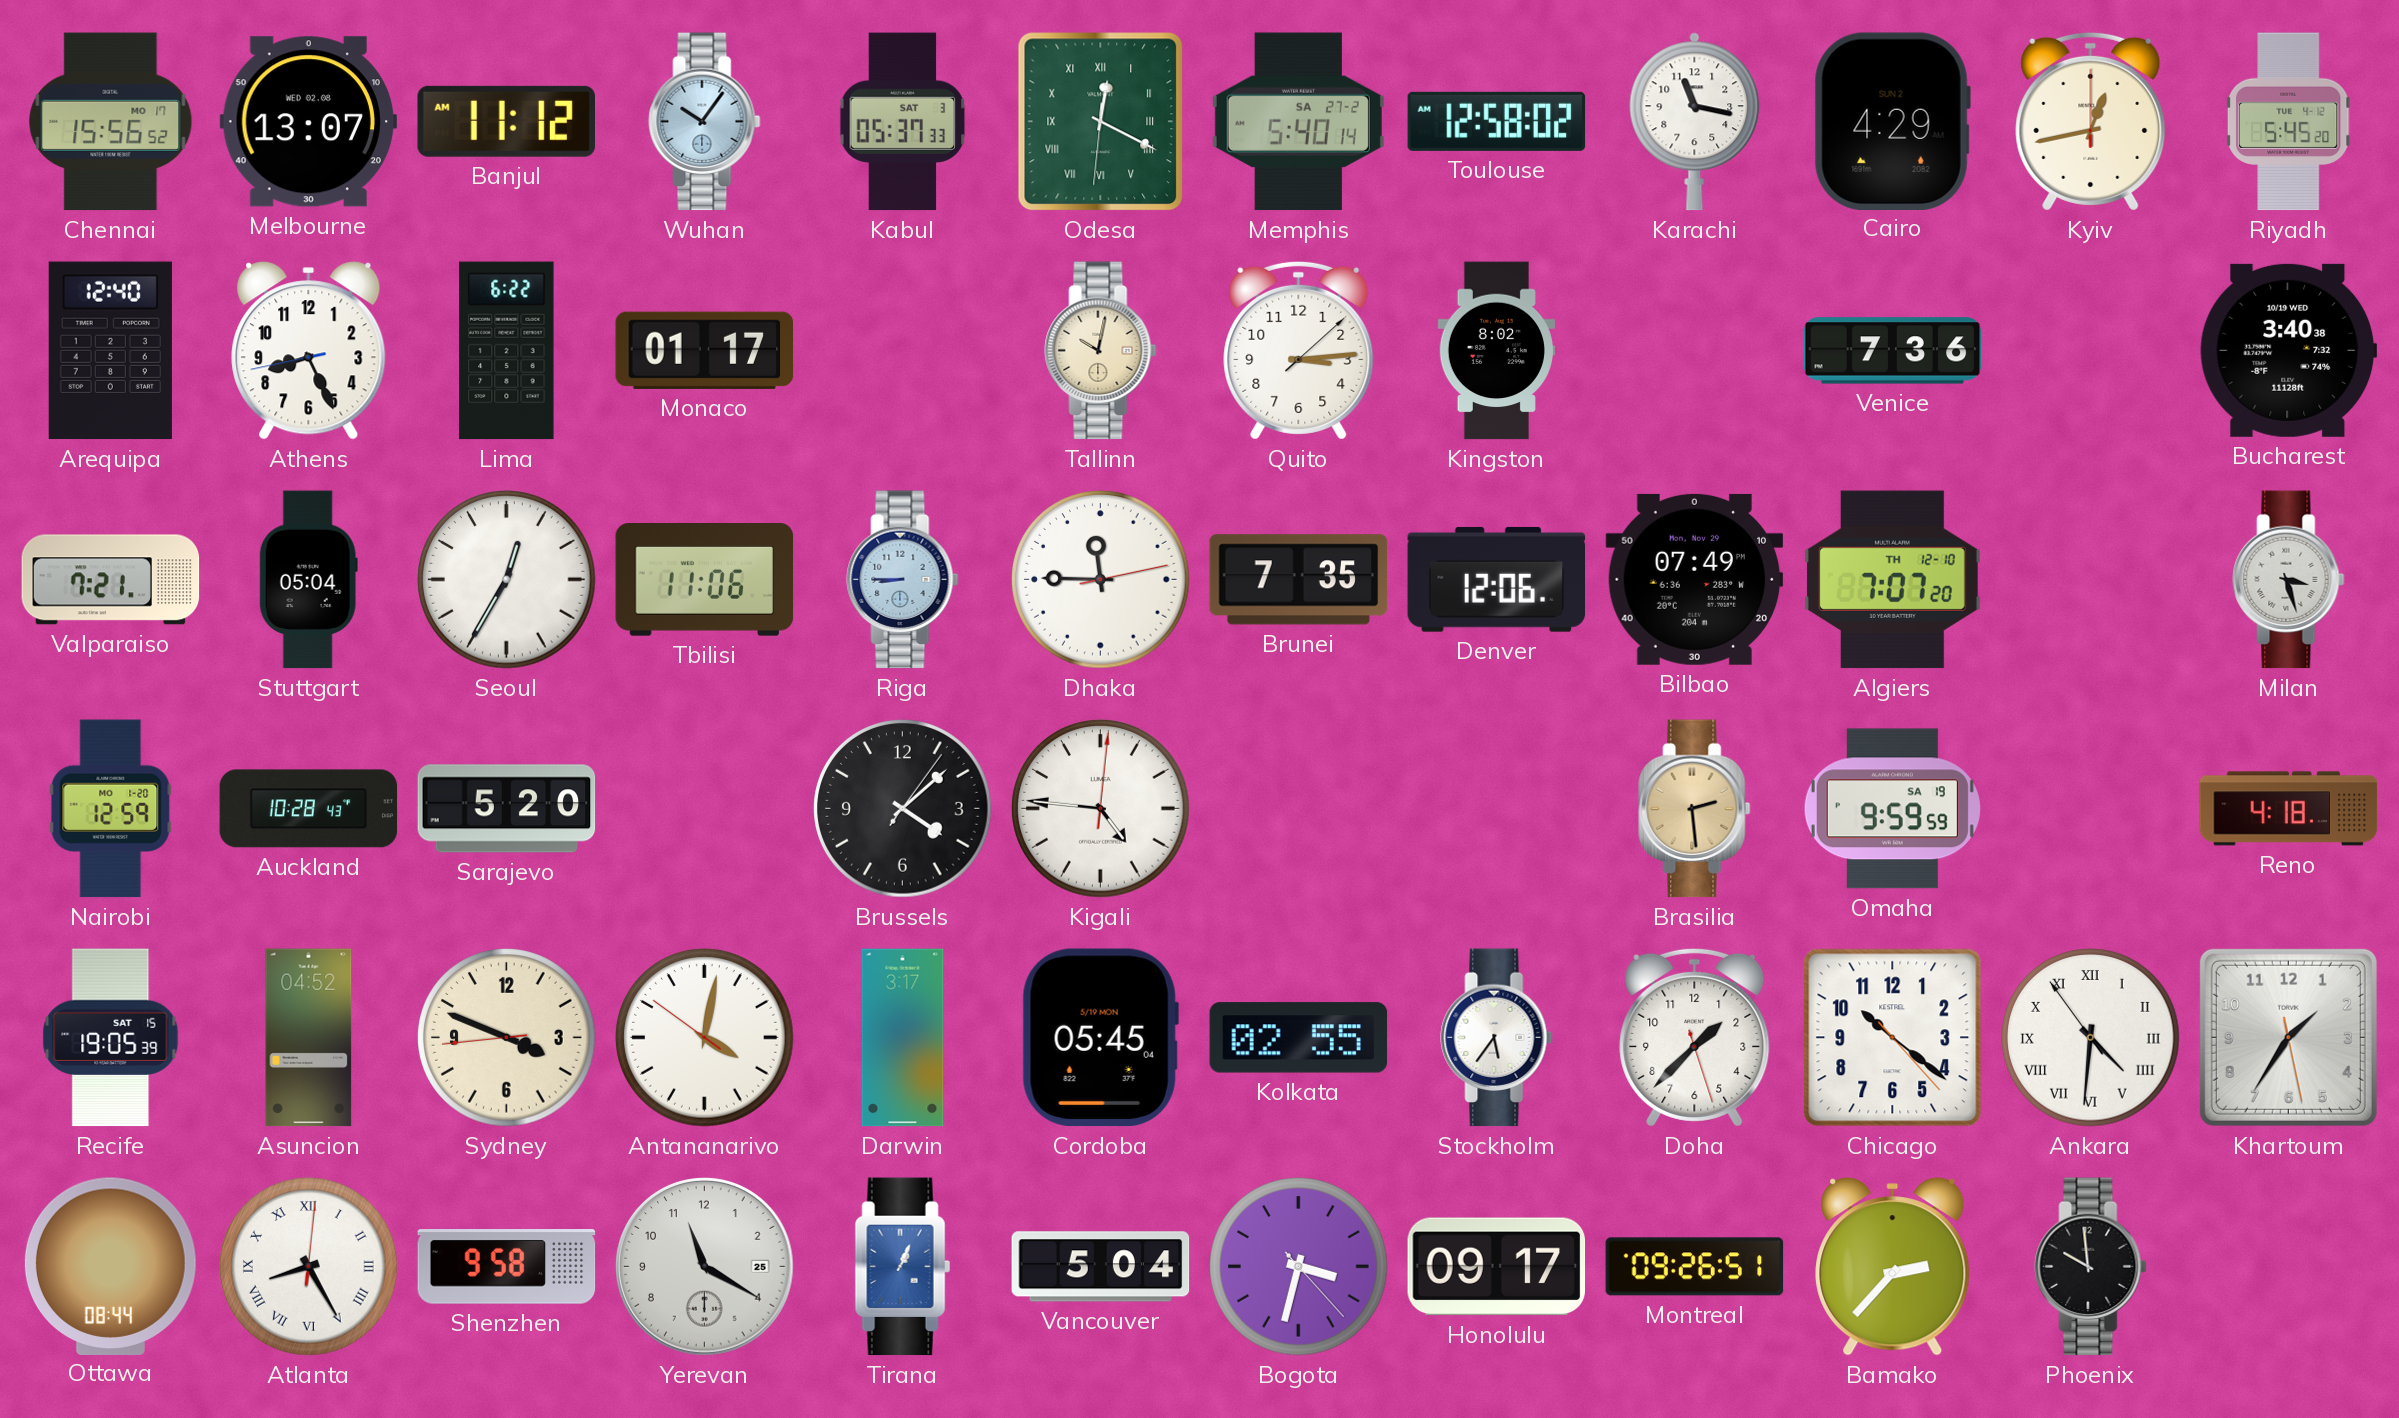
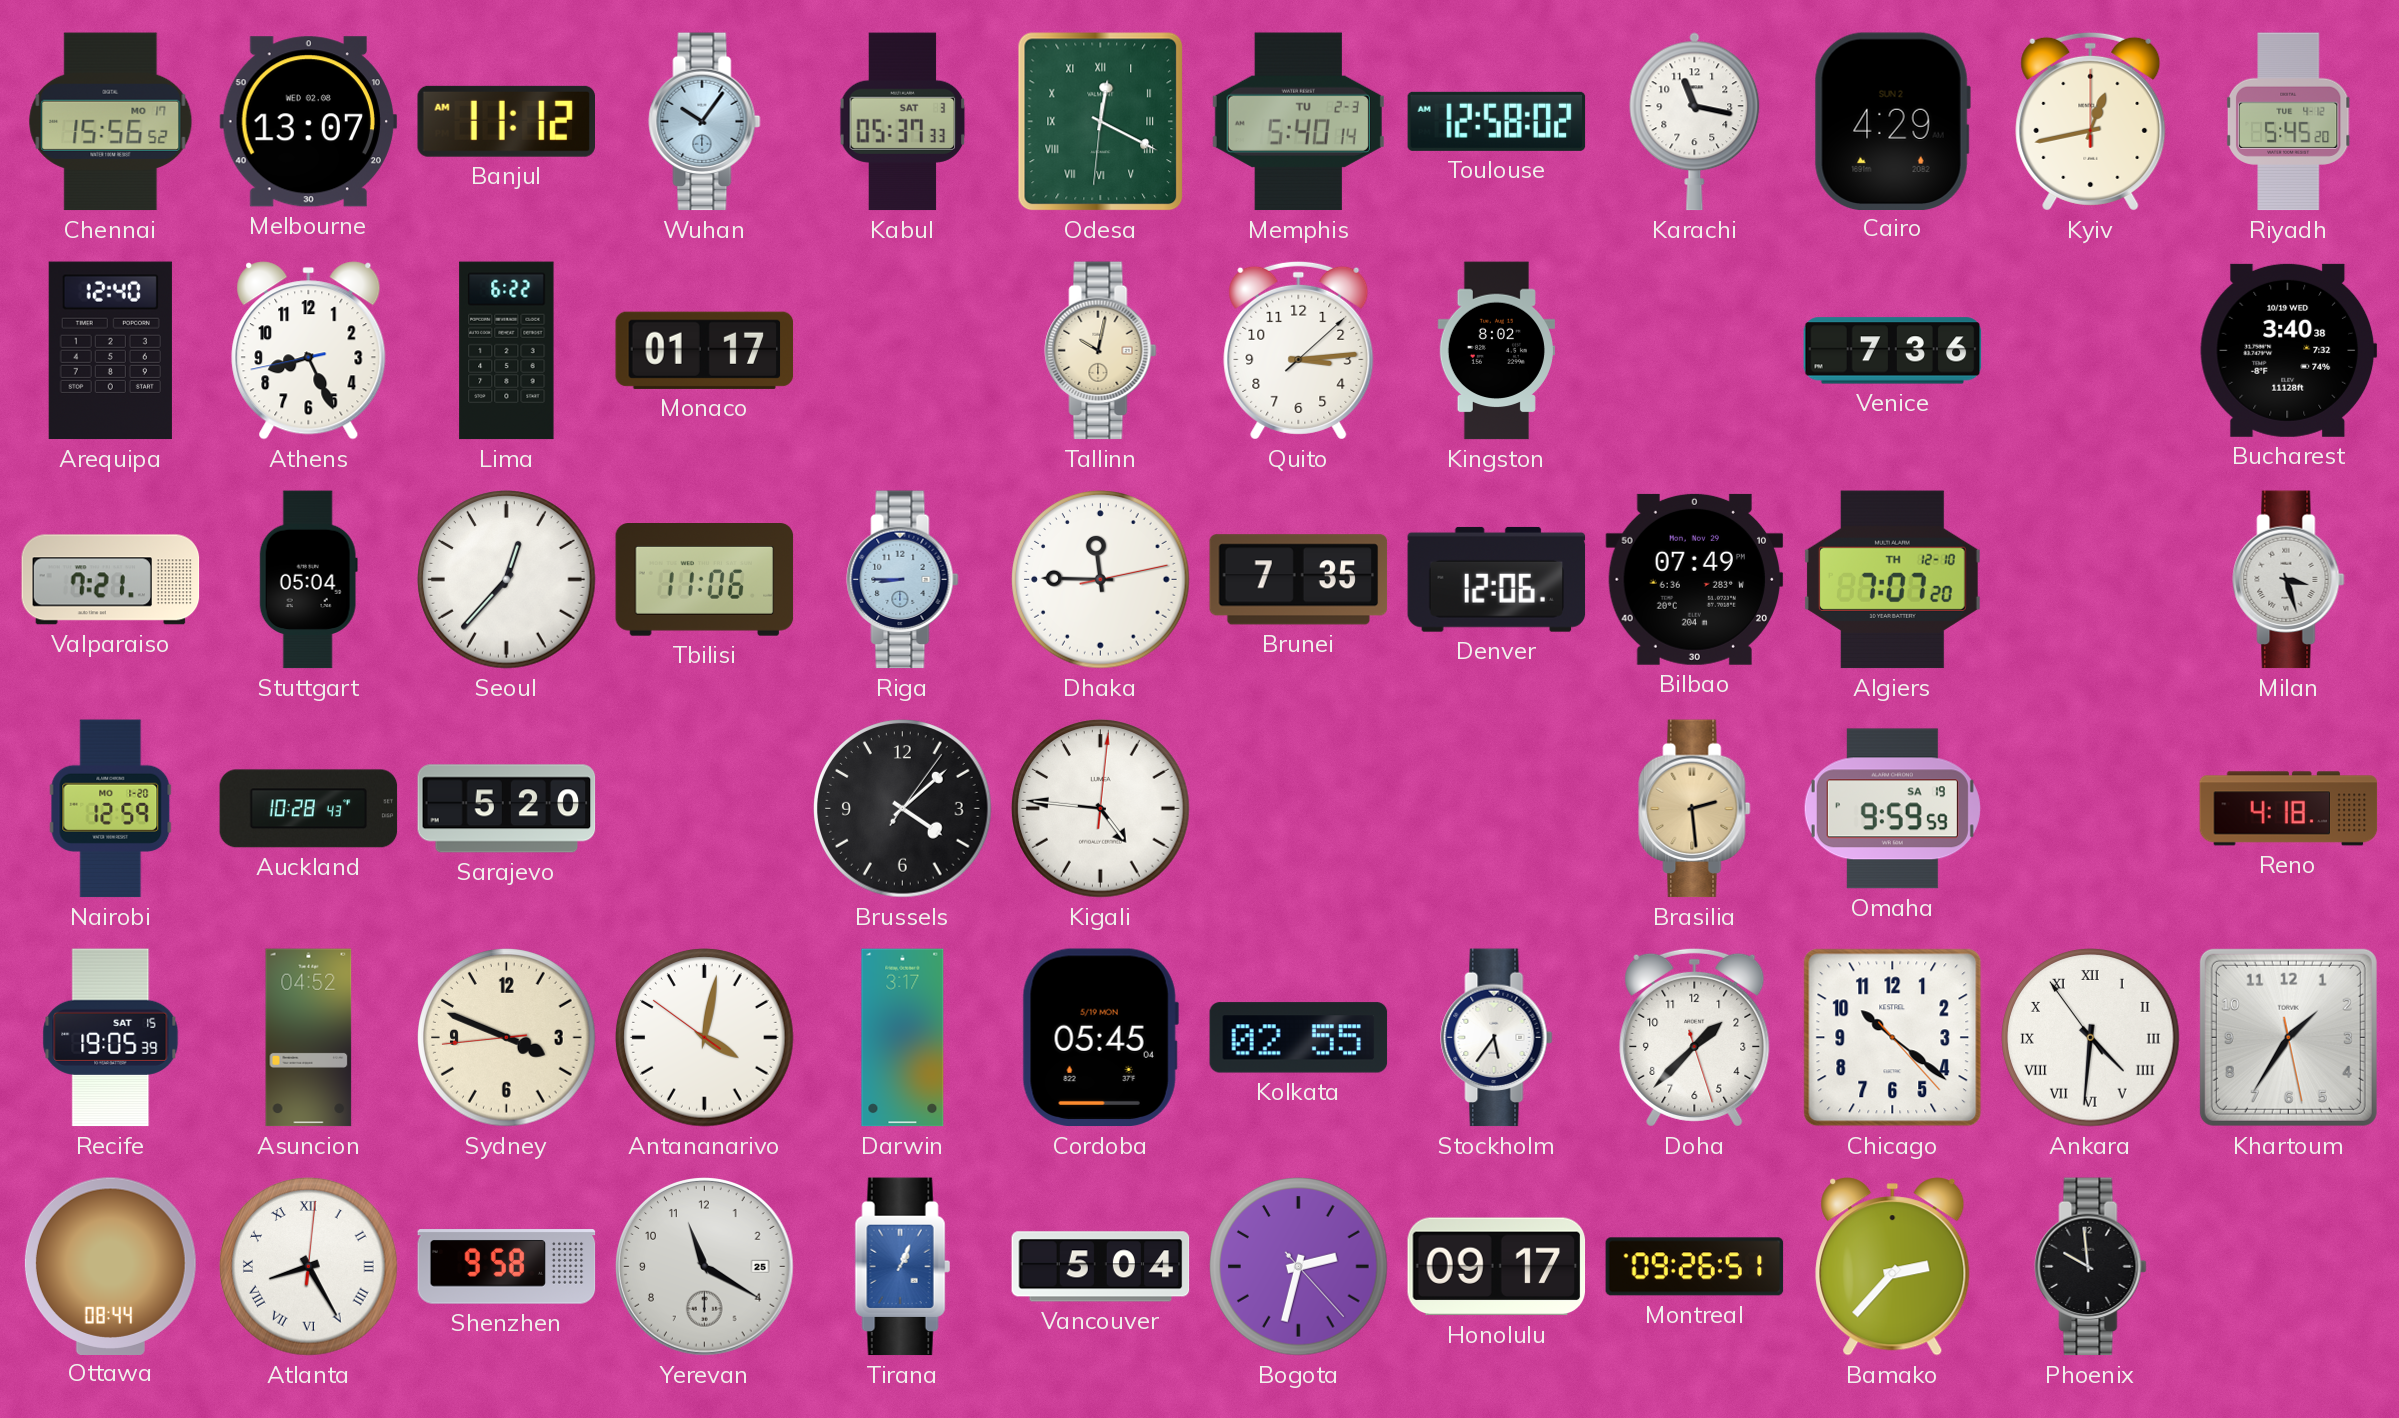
Memphis date: SA 27-2 -> TU 2-3 (1298, 122)
Seoul: 12:35 -> 12:37 (507, 580)
Bogota: 3:32 -> 2:32 (1299, 1267)
